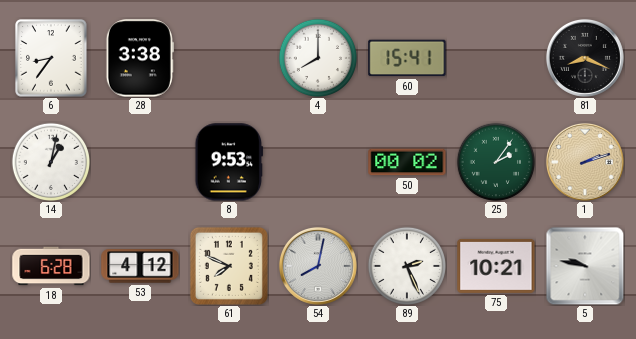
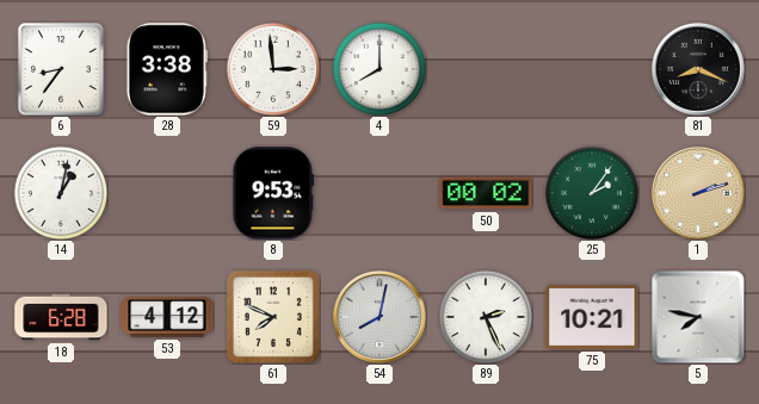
59: none -> 2:59 (272, 68)
60: 15:41 -> none (407, 58)
5: 9:47 -> 7:47 (698, 317)
